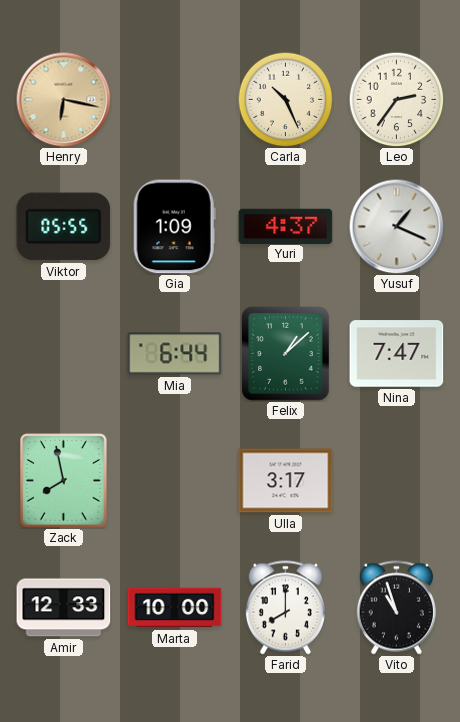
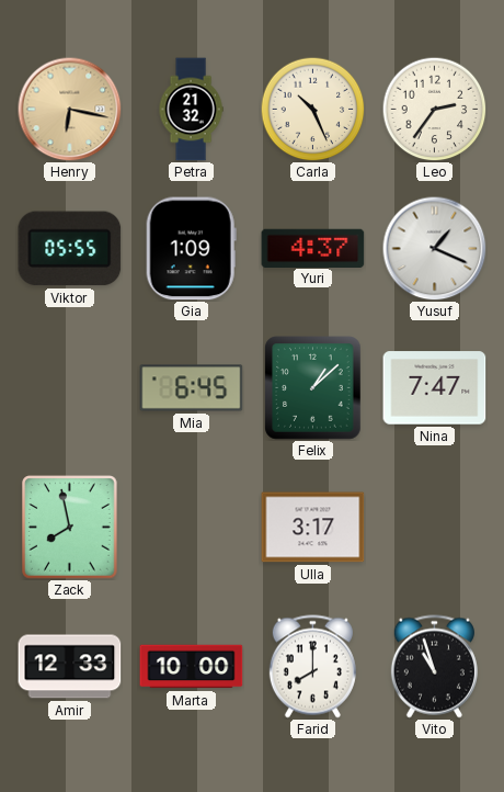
Petra: none -> 21:32 (191, 110)
Mia: 6:44 -> 6:45 (192, 388)
